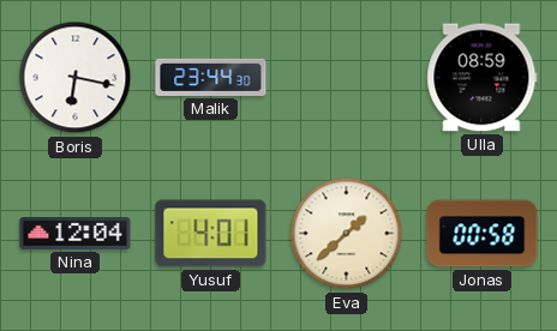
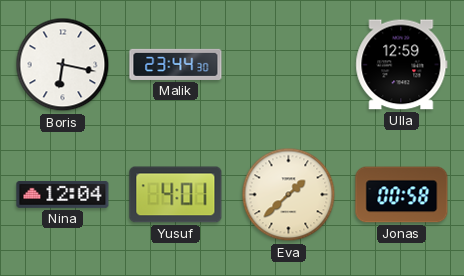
Ulla: 08:59 -> 12:59 (402, 65)
